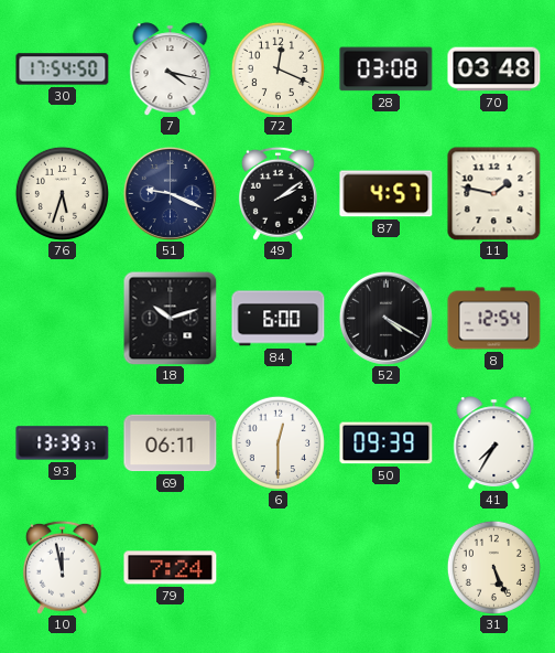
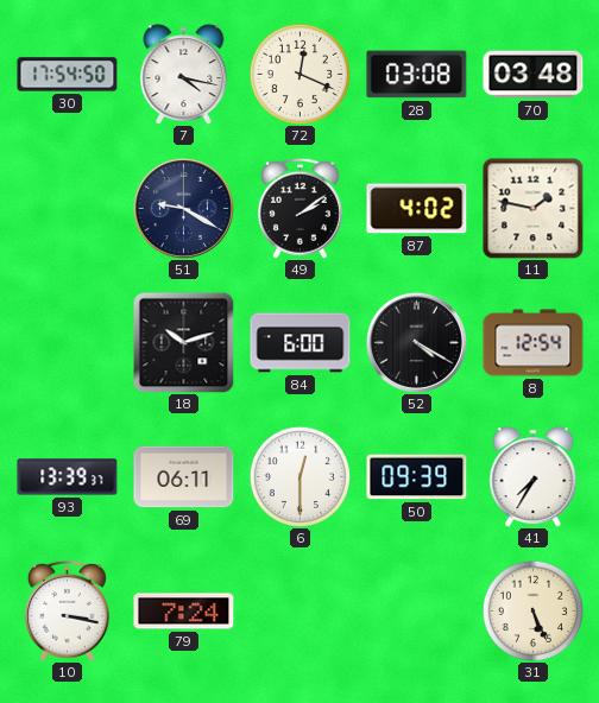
76: 5:33 -> none (62, 193)
51: 9:19 -> 9:20 (183, 208)
87: 4:57 -> 4:02 (417, 209)
10: 11:58 -> 3:17 (67, 610)
